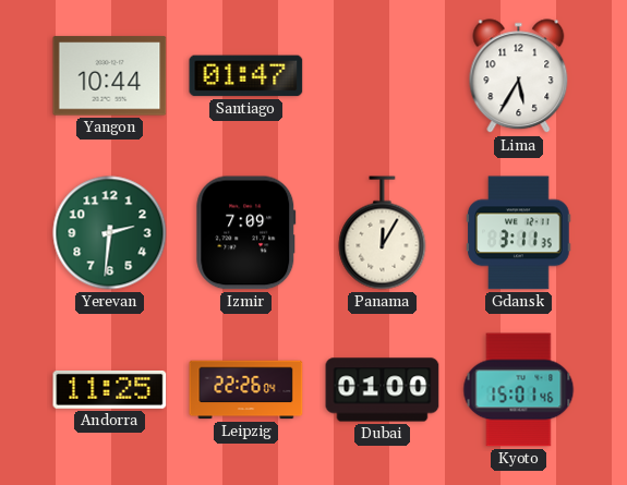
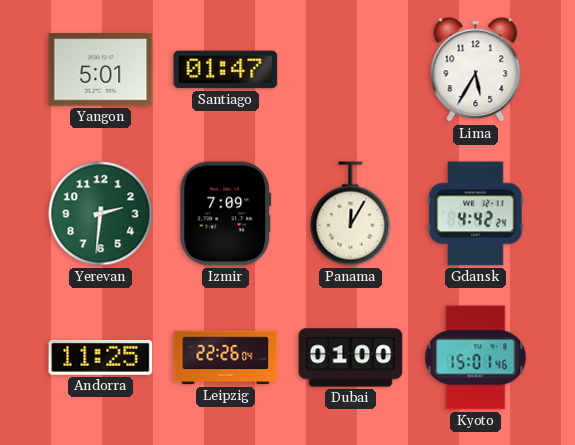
Yangon: 10:44 -> 5:01 (101, 70)
Gdansk: 3:11 -> 4:42 (476, 214)
